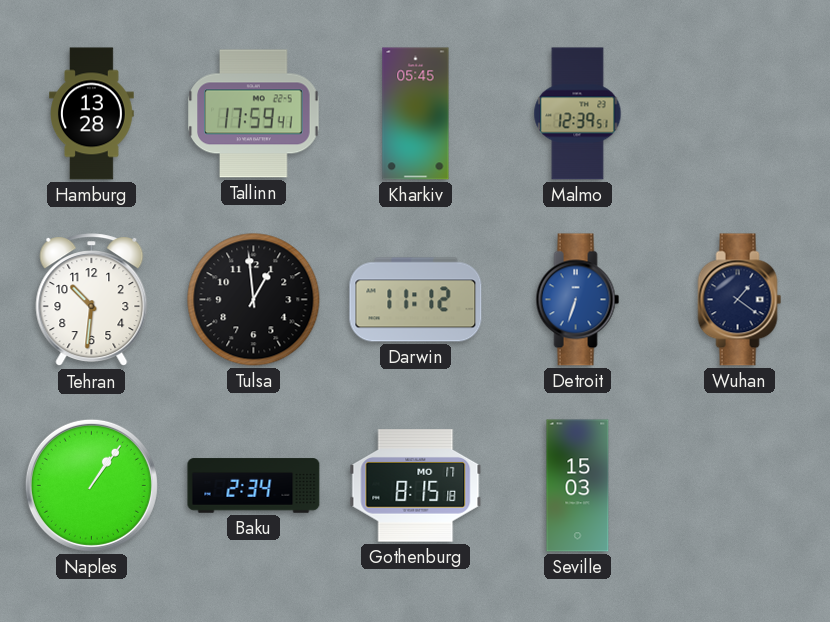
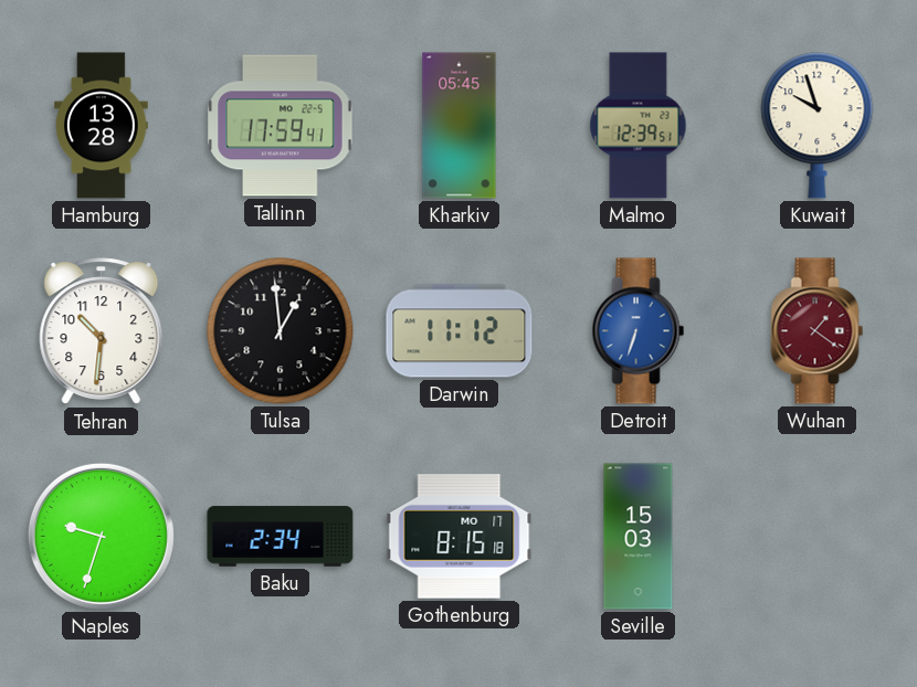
Kuwait: none -> 9:57 (818, 126)
Wuhan dial: navy -> burgundy (818, 331)
Naples: 1:06 -> 9:33 (101, 536)
